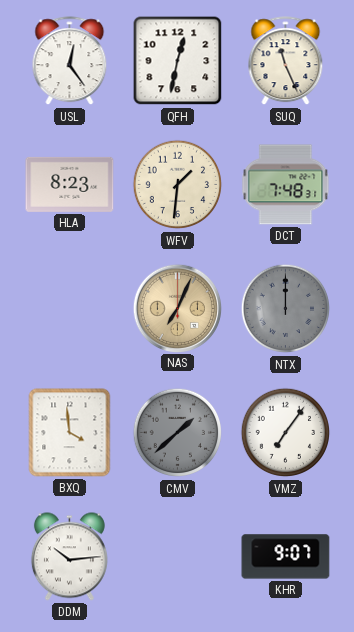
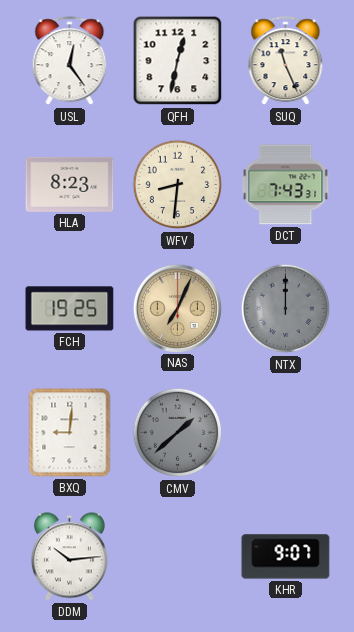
WFV: 1:31 -> 8:31 (178, 185)
DCT: 7:48 -> 7:43 (286, 185)
FCH: none -> 19:25 (70, 309)
BXQ: 3:59 -> 9:01 (70, 433)
VMZ: 7:06 -> none (286, 433)
